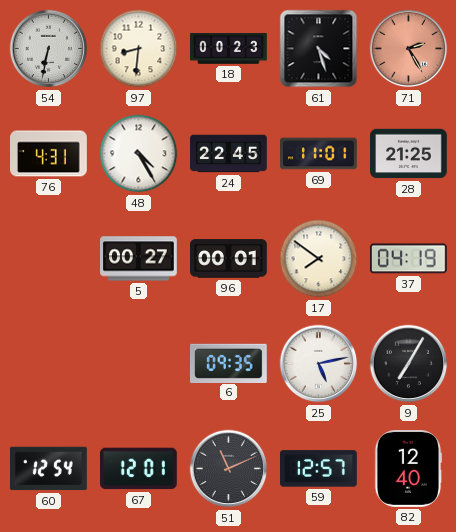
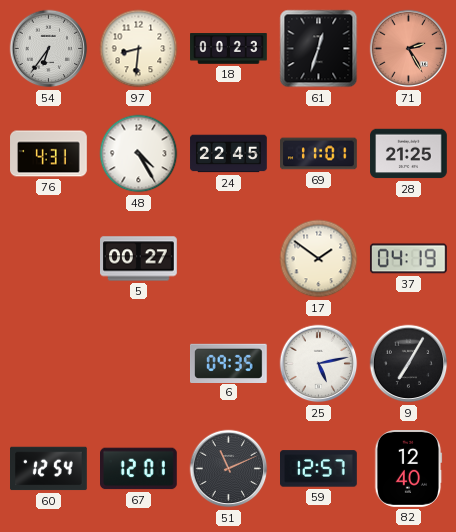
54: 6:32 -> 6:36 (49, 49)
61: 4:27 -> 12:33 (319, 49)
96: 00:01 -> none (229, 259)
17: 7:51 -> 1:51 (319, 259)
